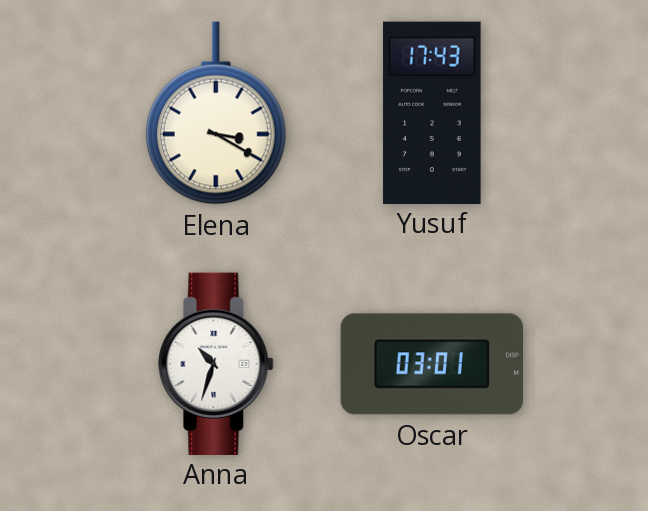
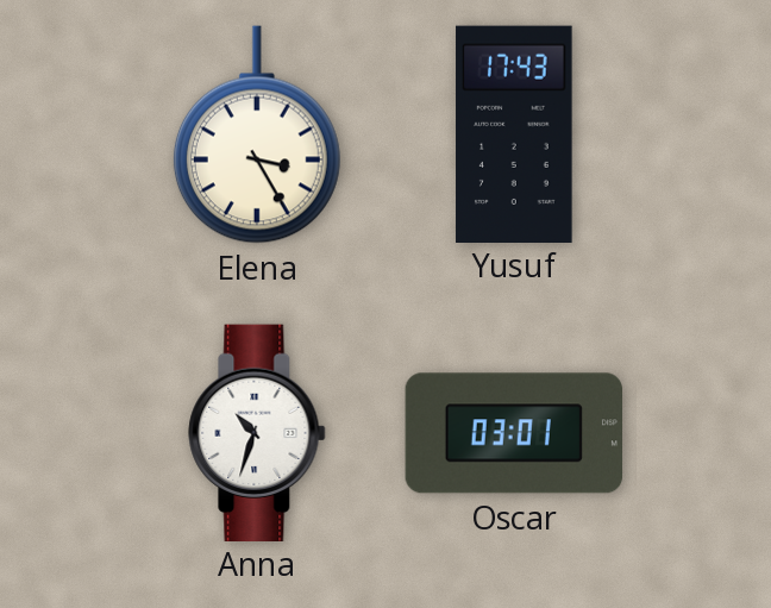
Elena: 3:20 -> 3:25 (257, 134)
